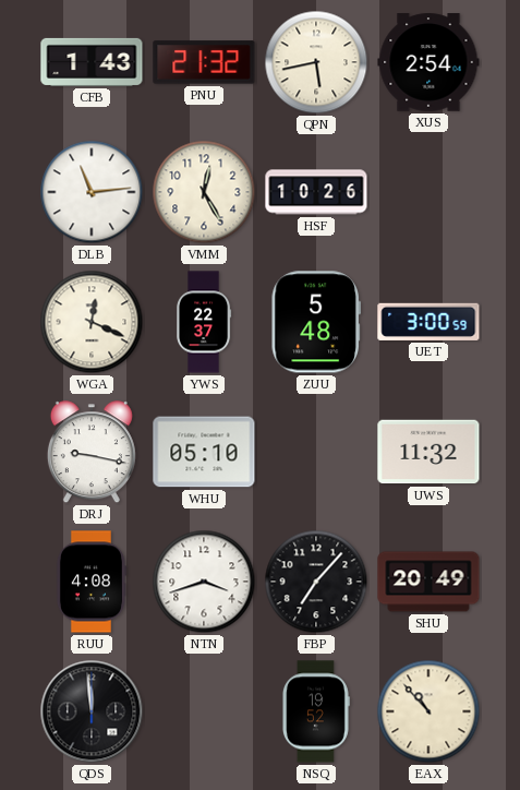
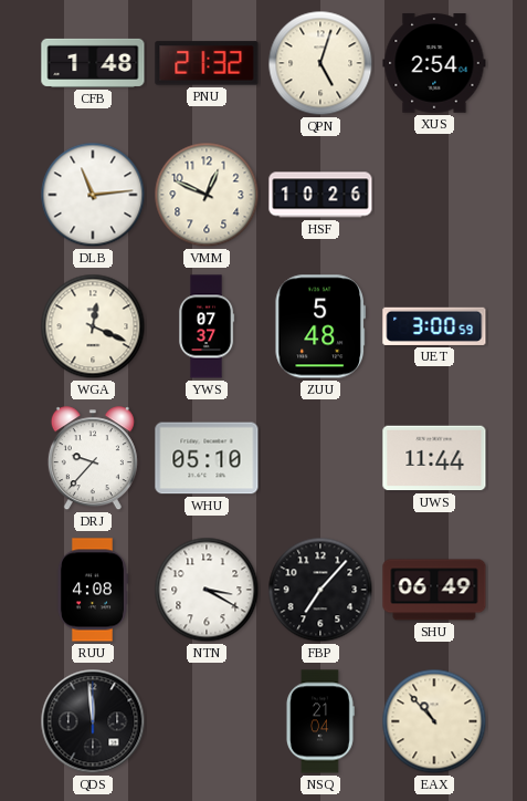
CFB: 1:43 -> 1:48 (93, 63)
QPN: 5:43 -> 5:03 (320, 63)
VMM: 12:25 -> 12:49 (207, 195)
YWS: 22:37 -> 07:37 (207, 326)
DRJ: 9:17 -> 9:37 (93, 459)
UWS: 11:32 -> 11:44 (434, 458)
NTN: 3:42 -> 3:20 (207, 590)
SHU: 20:49 -> 06:49 (434, 590)
NSQ: 19:52 -> 21:04 (319, 721)
